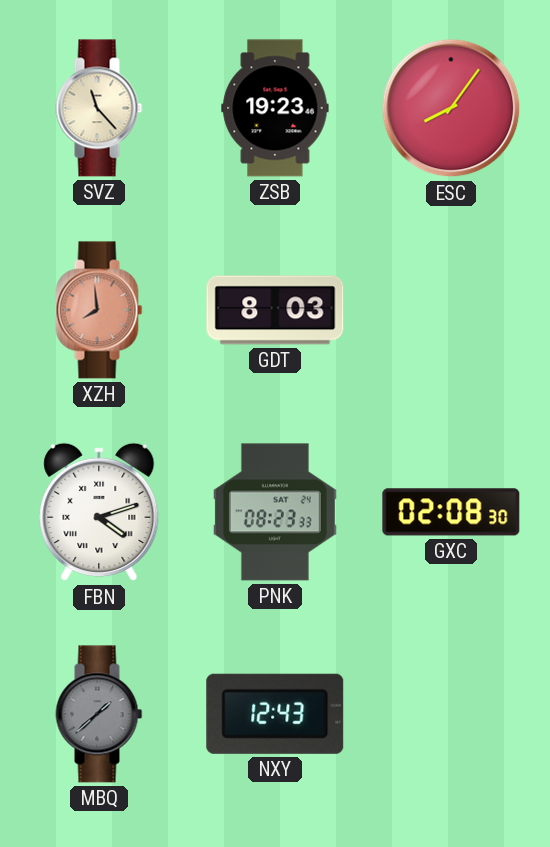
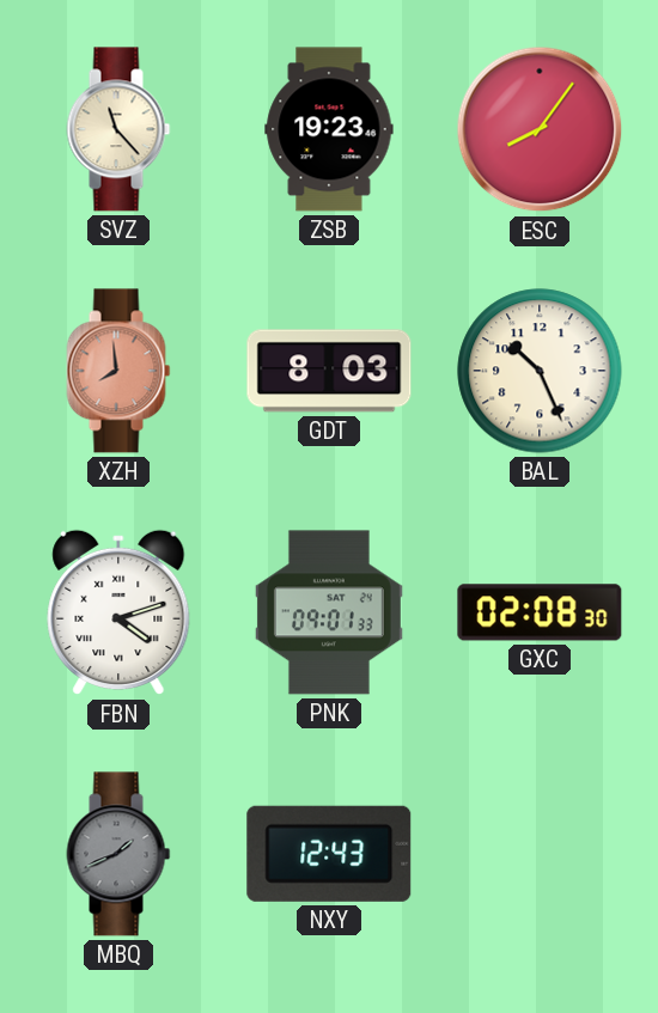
BAL: none -> 10:26 (540, 371)
PNK: 08:23 -> 09:01 (329, 612)
MBQ: 1:38 -> 1:41 (118, 854)
